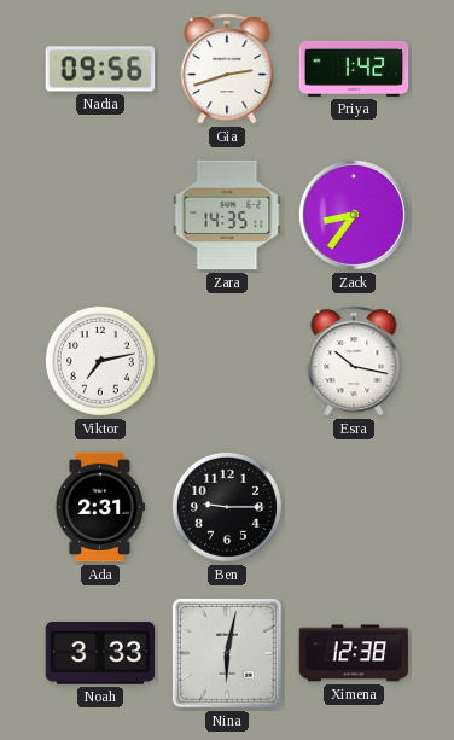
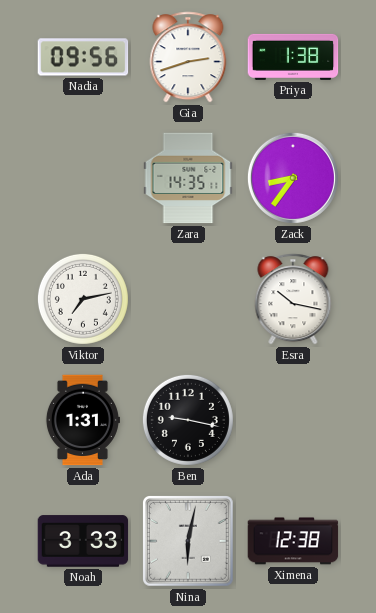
Priya: 1:42 -> 1:38 (293, 57)
Ada: 2:31 -> 1:31 (82, 420)
Ben: 9:15 -> 9:17 (188, 420)
